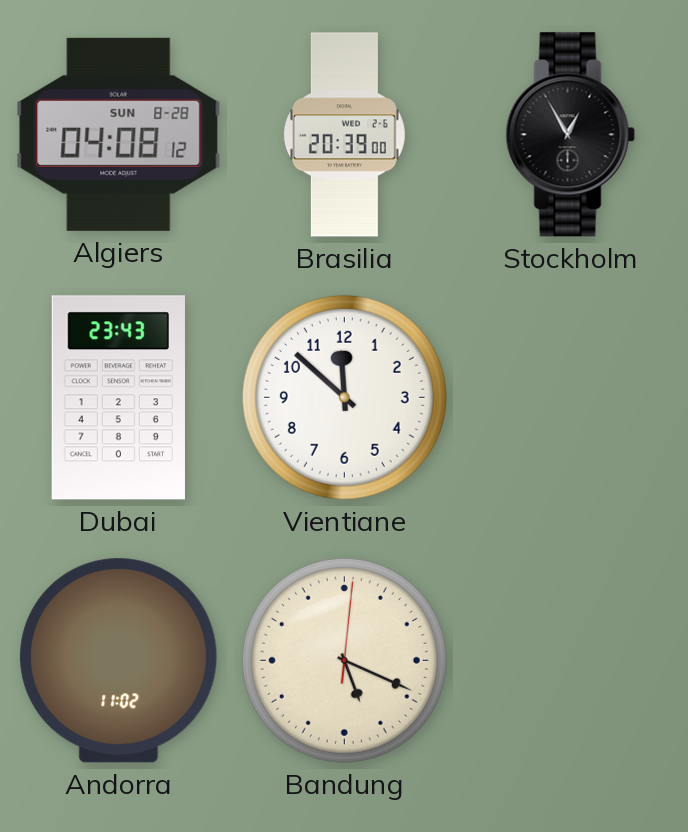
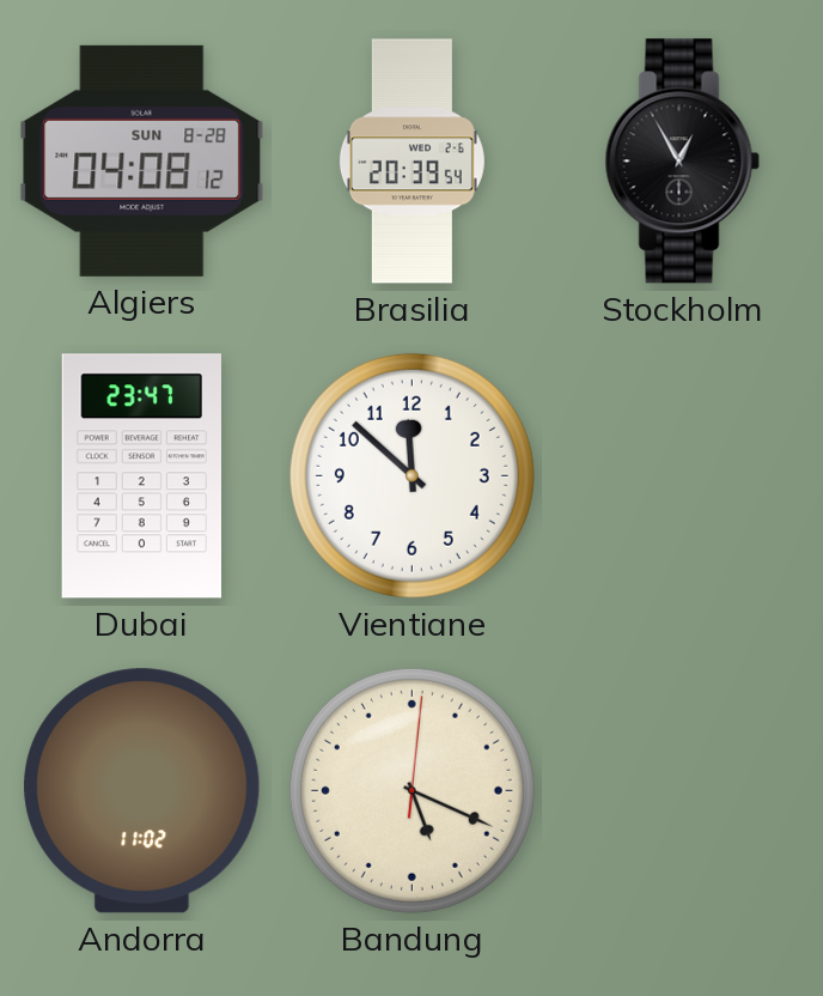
Brasilia: 20:39:00 -> 20:39:54 (411, 162)
Dubai: 23:43 -> 23:47 (141, 476)
